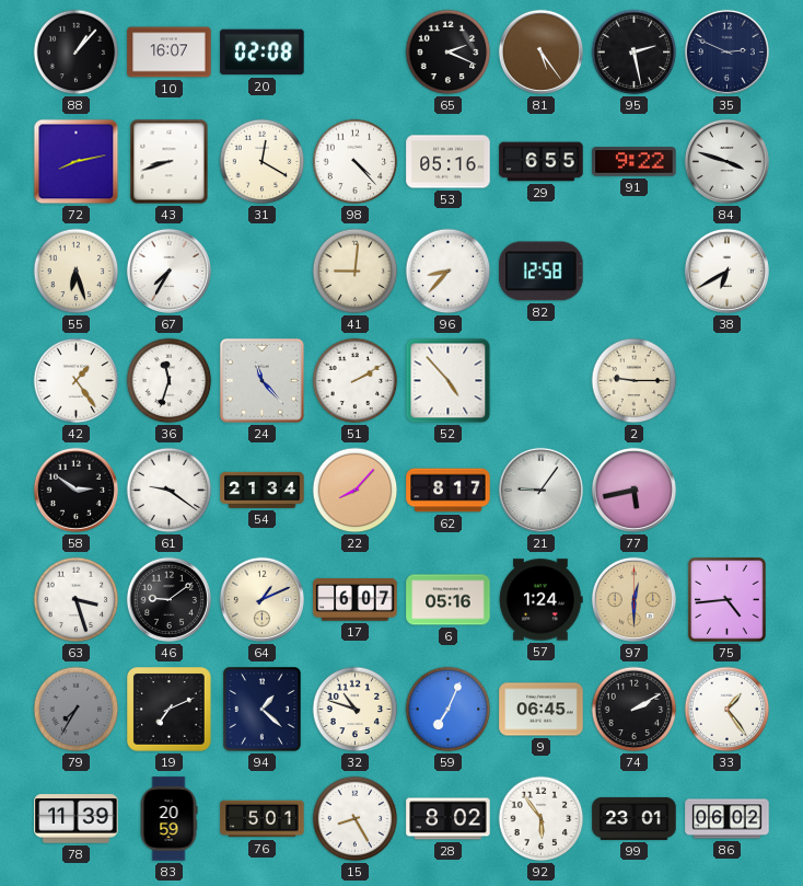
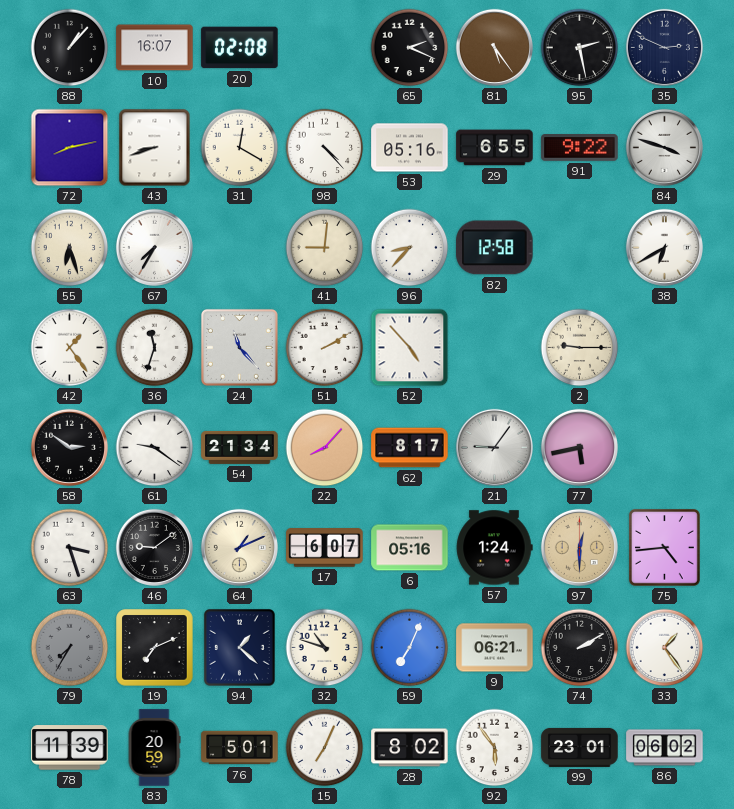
9: 06:45 -> 06:21 (495, 648)
15: 8:25 -> 7:04 (325, 748)
